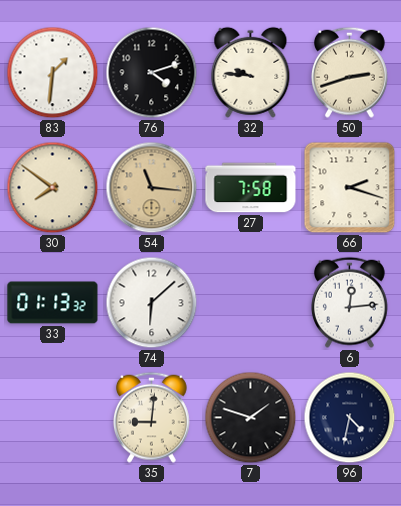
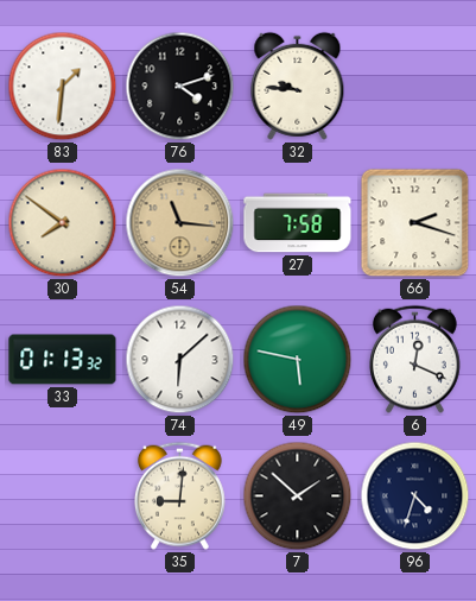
50: 2:42 -> none (349, 72)
49: none -> 5:47 (298, 360)
6: 12:14 -> 12:19 (414, 359)
7: 1:48 -> 1:52 (298, 496)
96: 4:32 -> 4:33 (415, 496)
